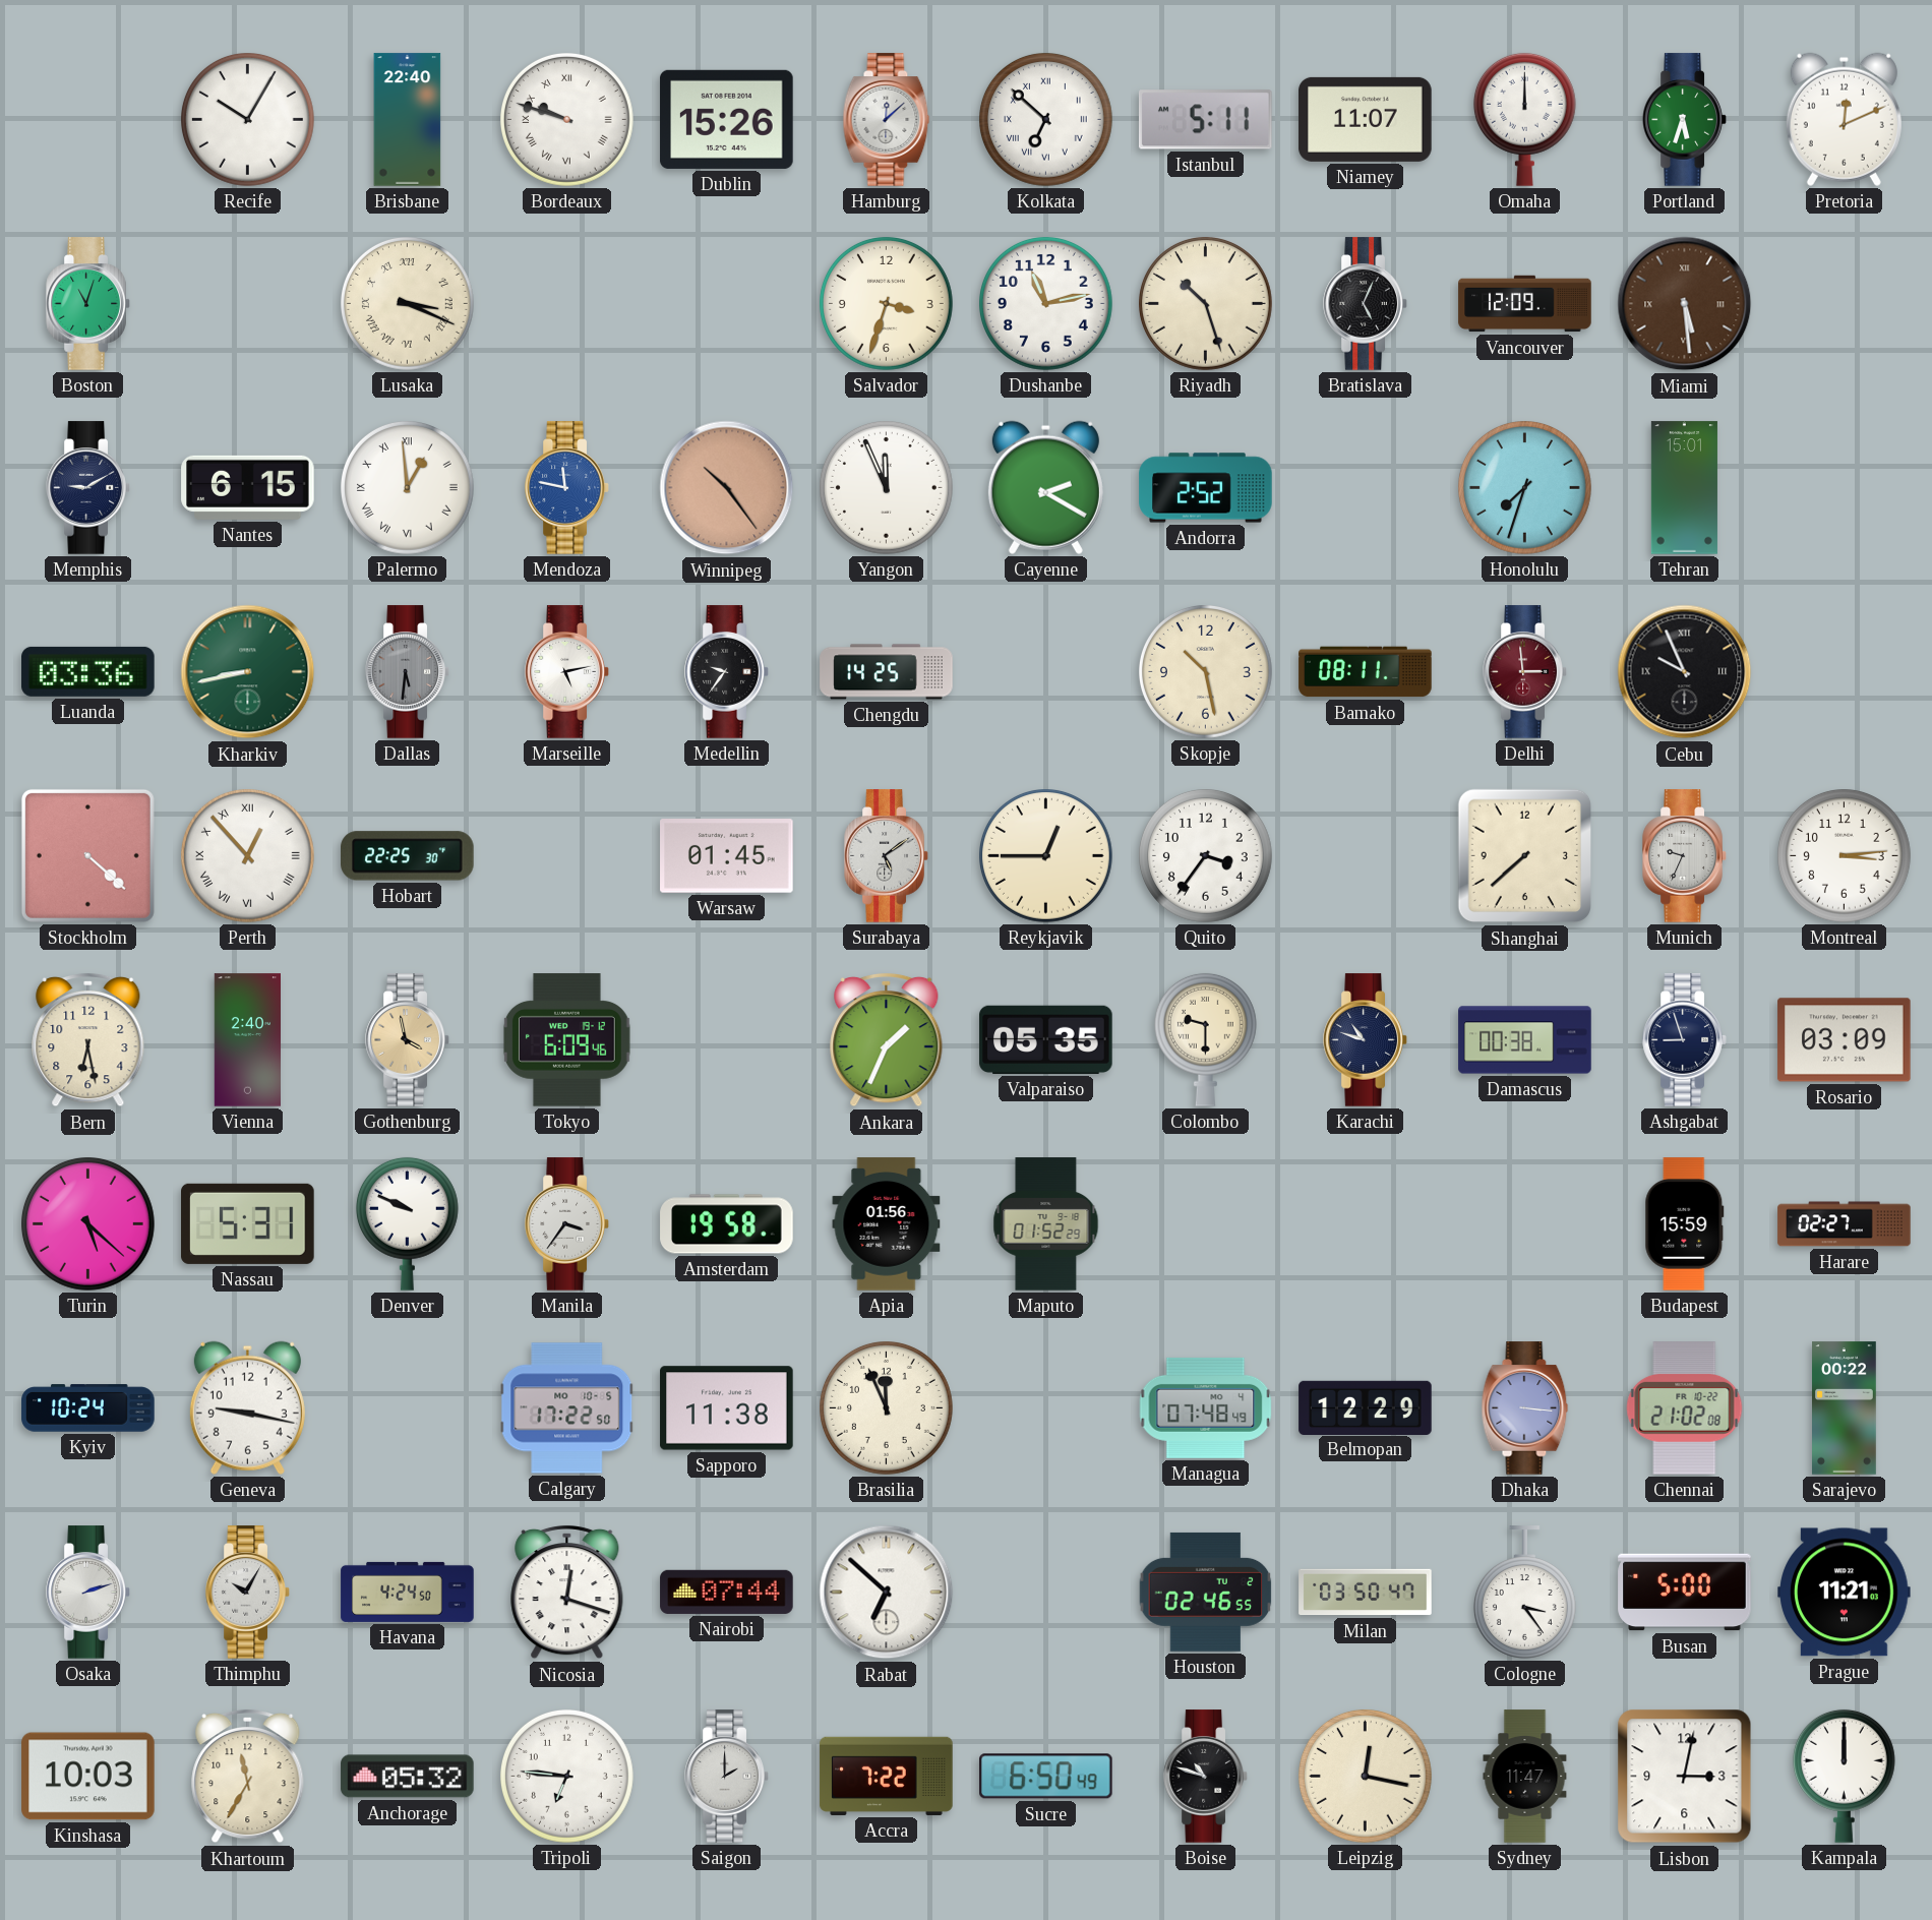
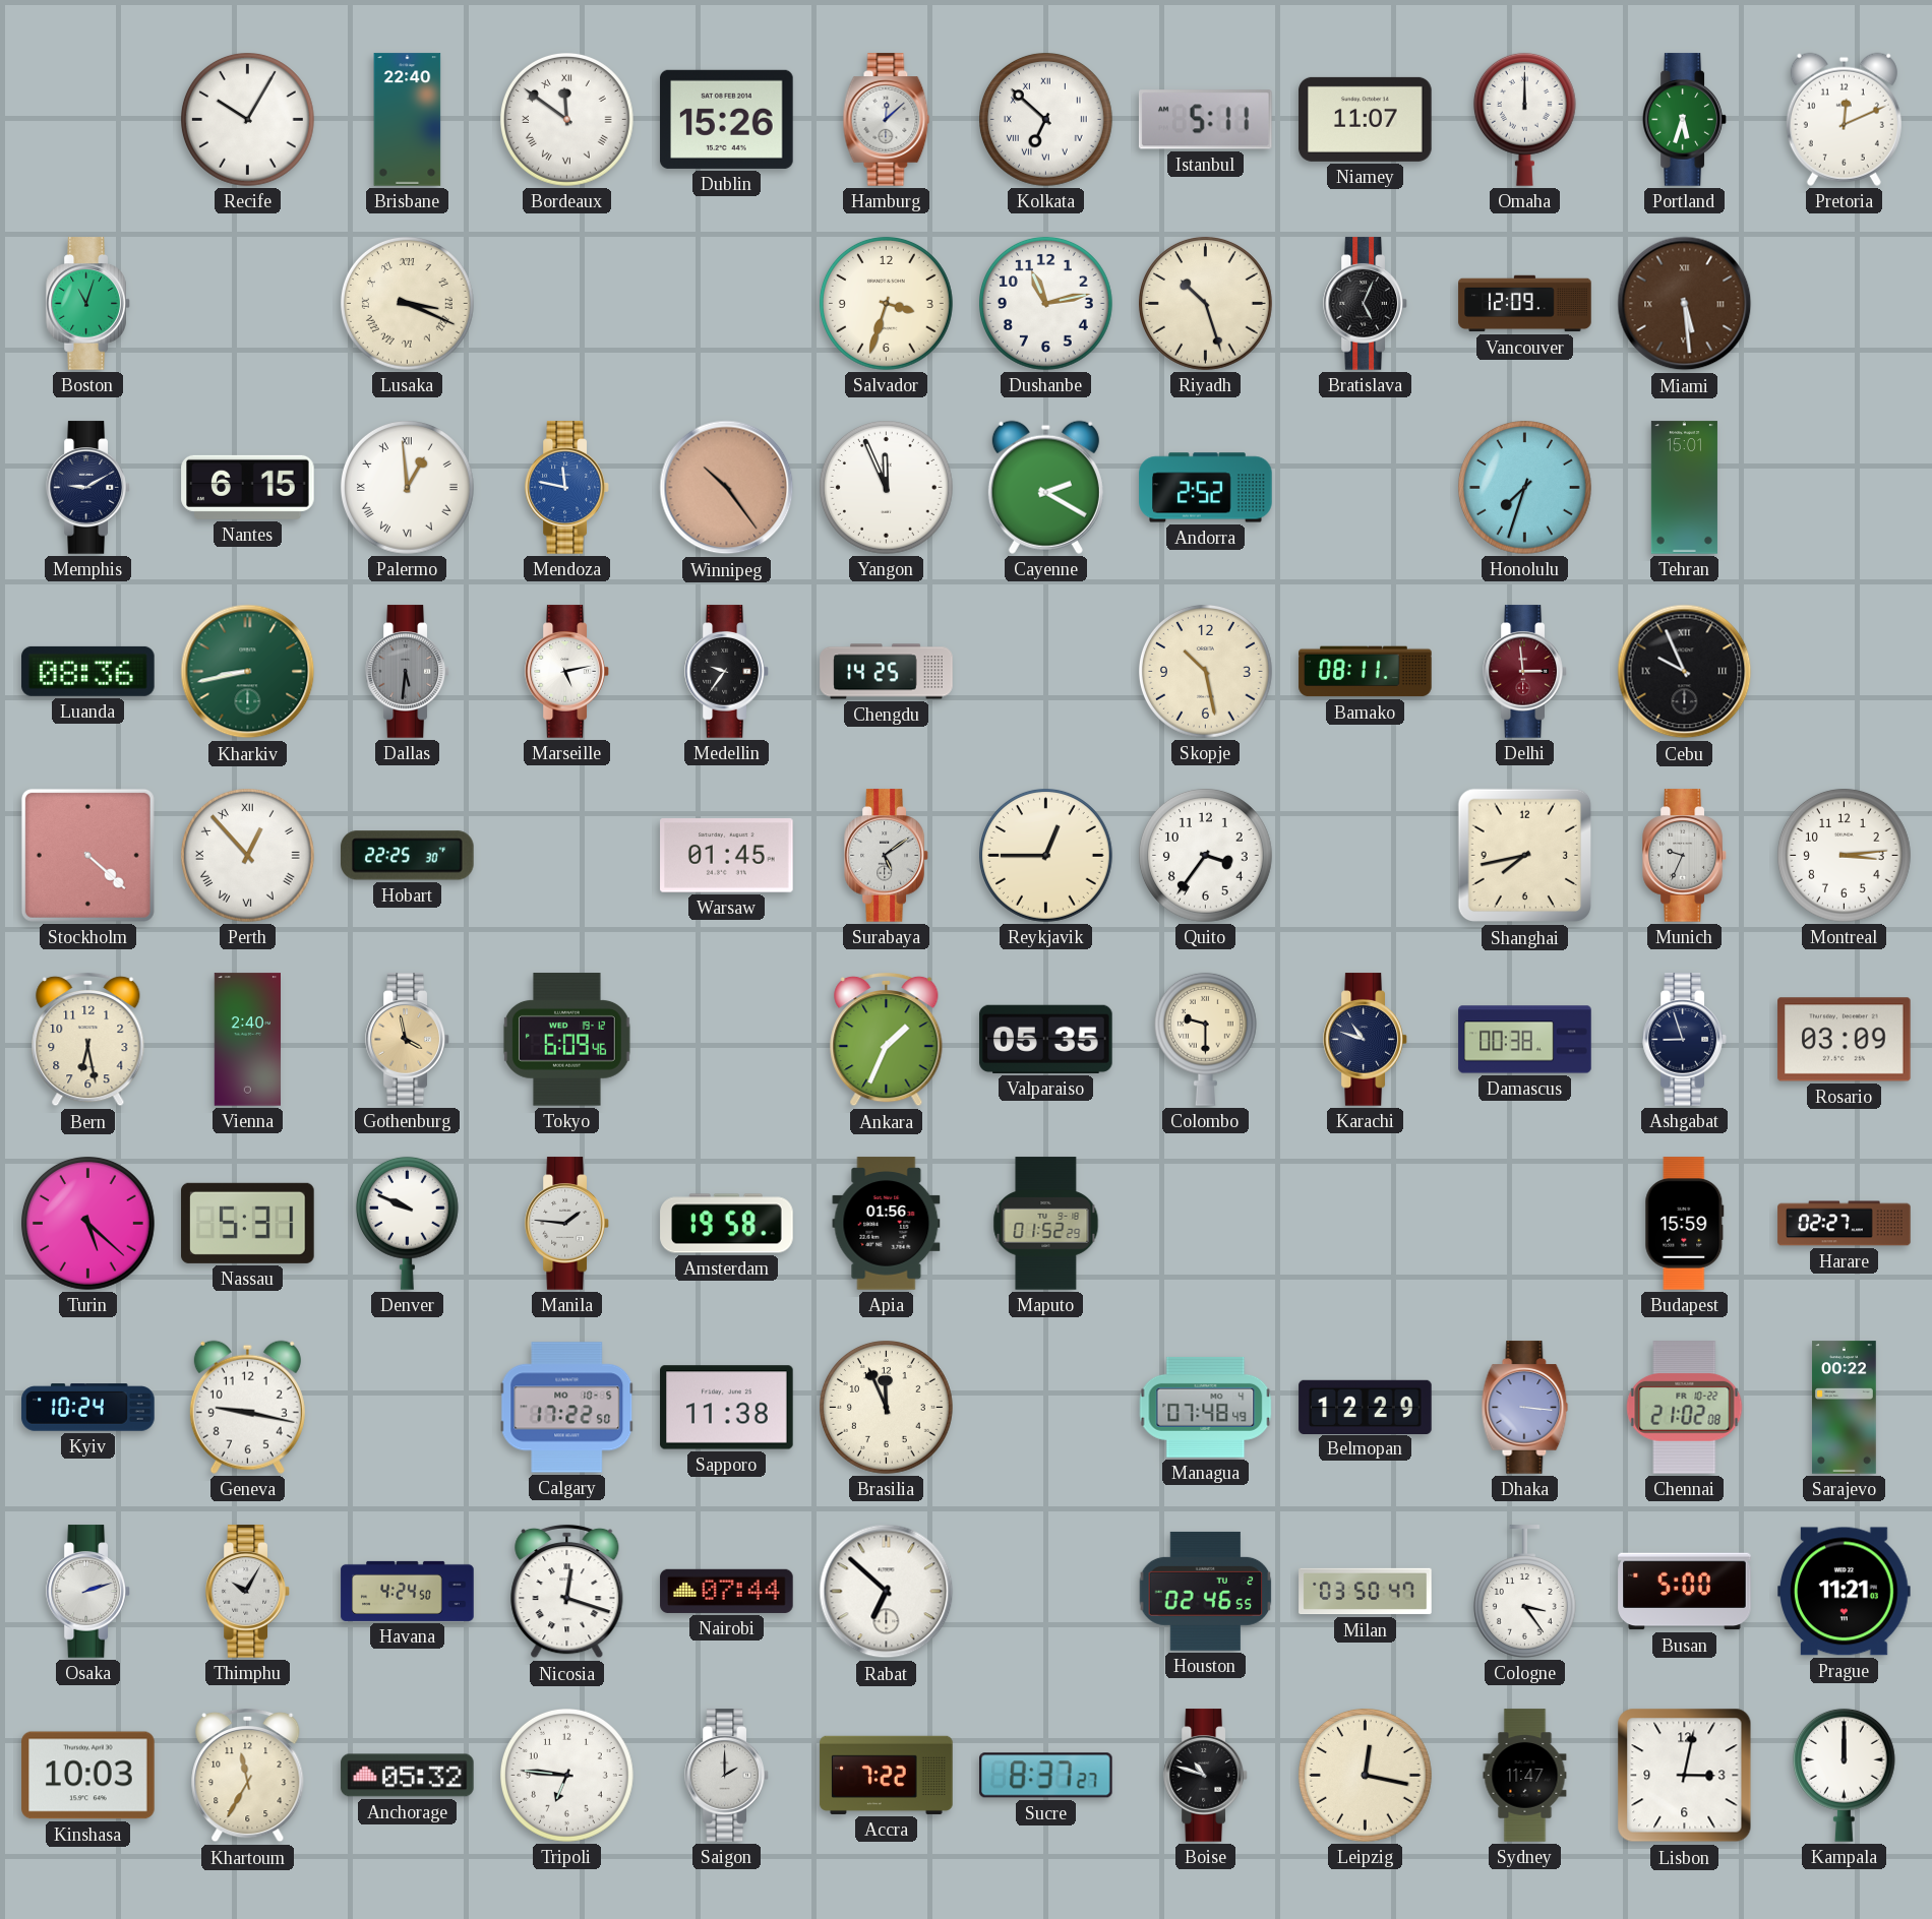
Bordeaux: 9:48 -> 11:51 (567, 120)
Luanda: 03:36 -> 08:36 (88, 671)
Shanghai: 7:38 -> 7:43 (1525, 856)
Manila: 3:36 -> 1:46 (567, 1224)
Sucre: 6:50 -> 8:37 (1046, 1776)
